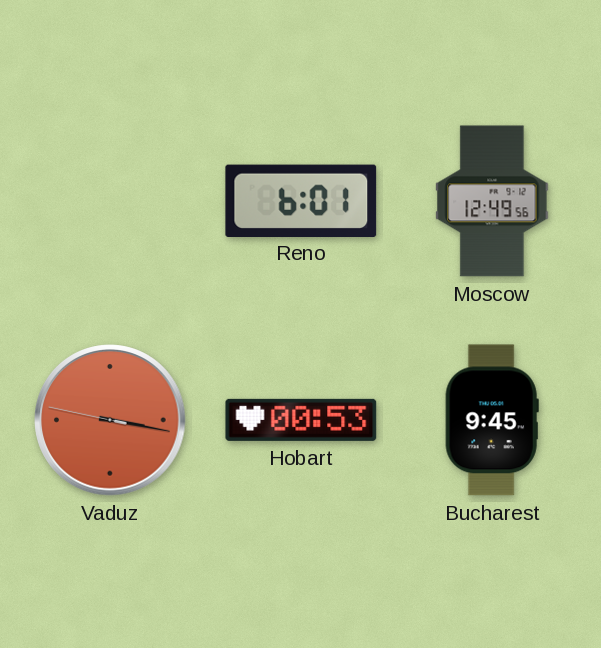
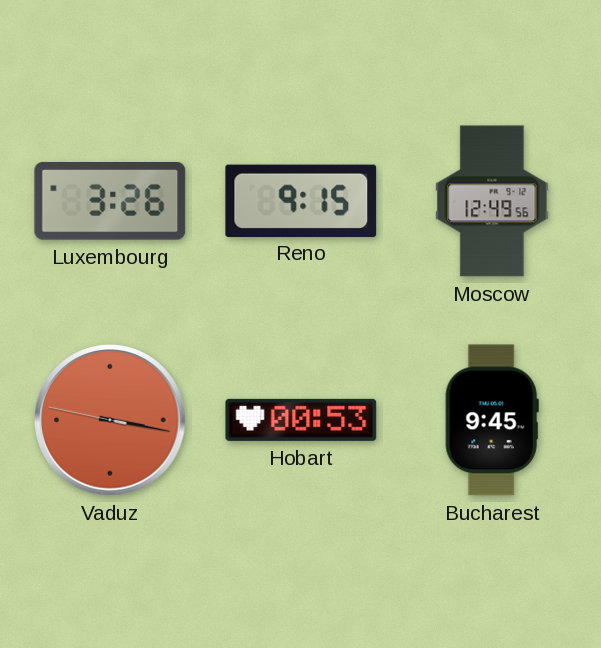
Luxembourg: none -> 3:26 (110, 201)
Reno: 6:01 -> 9:15 (301, 200)
